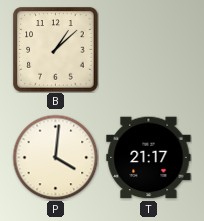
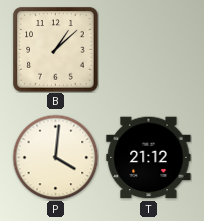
T: 21:17 -> 21:12 (149, 158)
